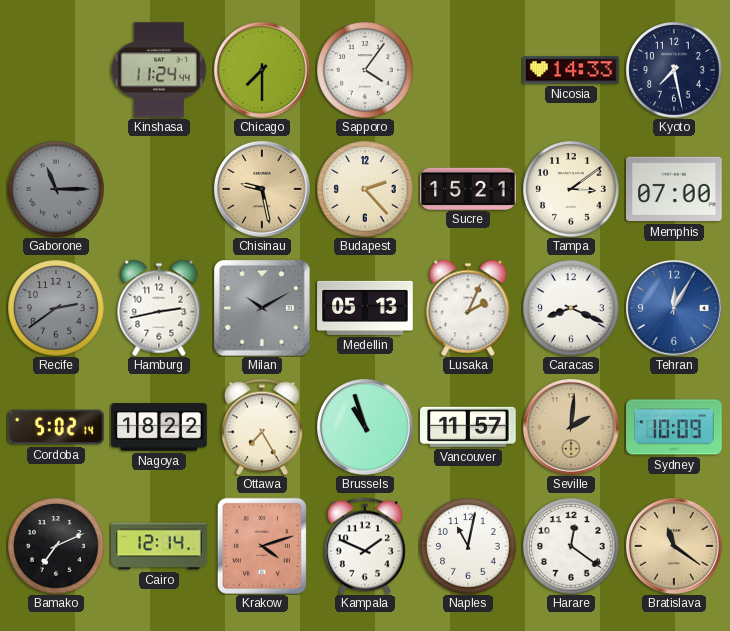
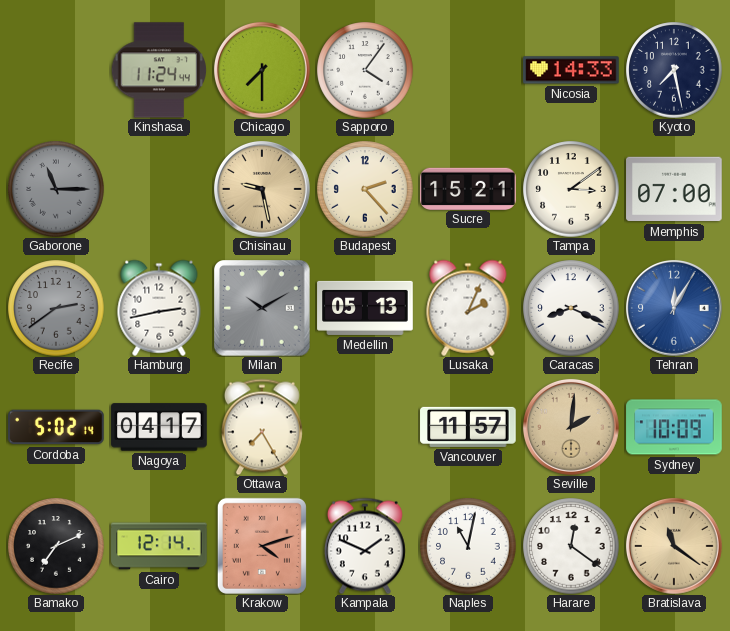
Nagoya: 18:22 -> 04:17 (159, 427)
Brussels: 10:57 -> none (365, 427)
